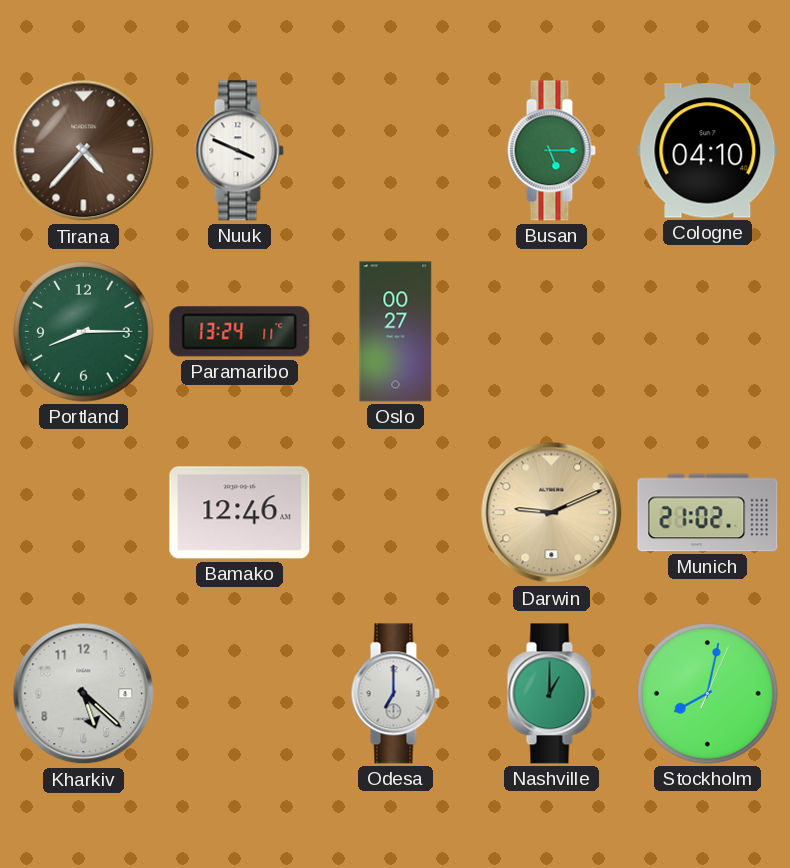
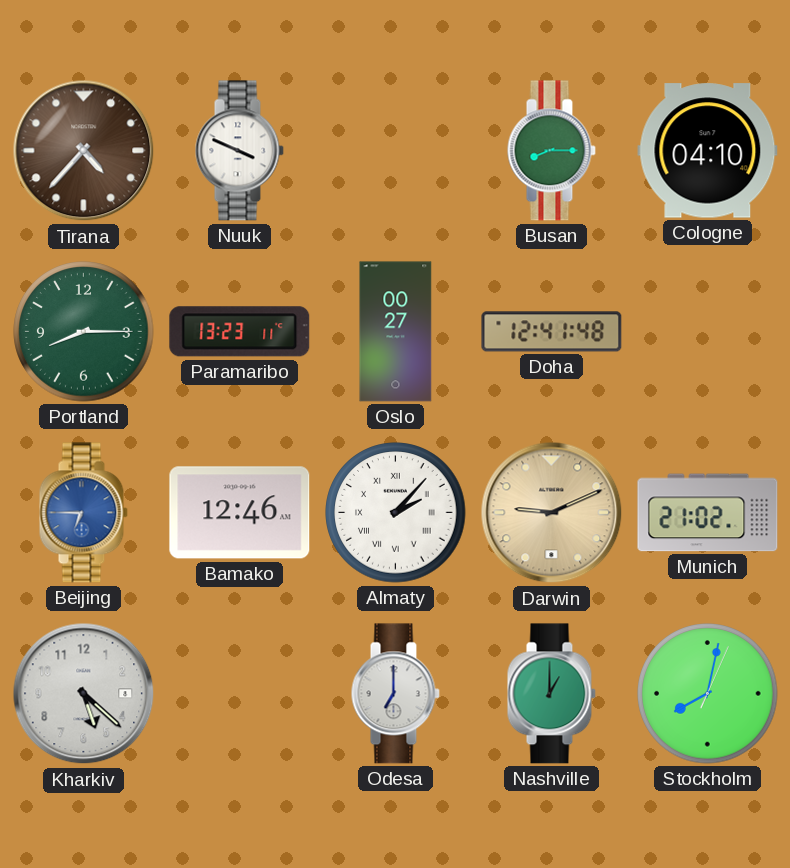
Busan: 5:15 -> 8:15 (551, 151)
Paramaribo: 13:24 -> 13:23 (240, 332)
Doha: none -> 12:41 (552, 332)
Beijing: none -> 6:45 (83, 513)
Almaty: none -> 2:07 (396, 513)
